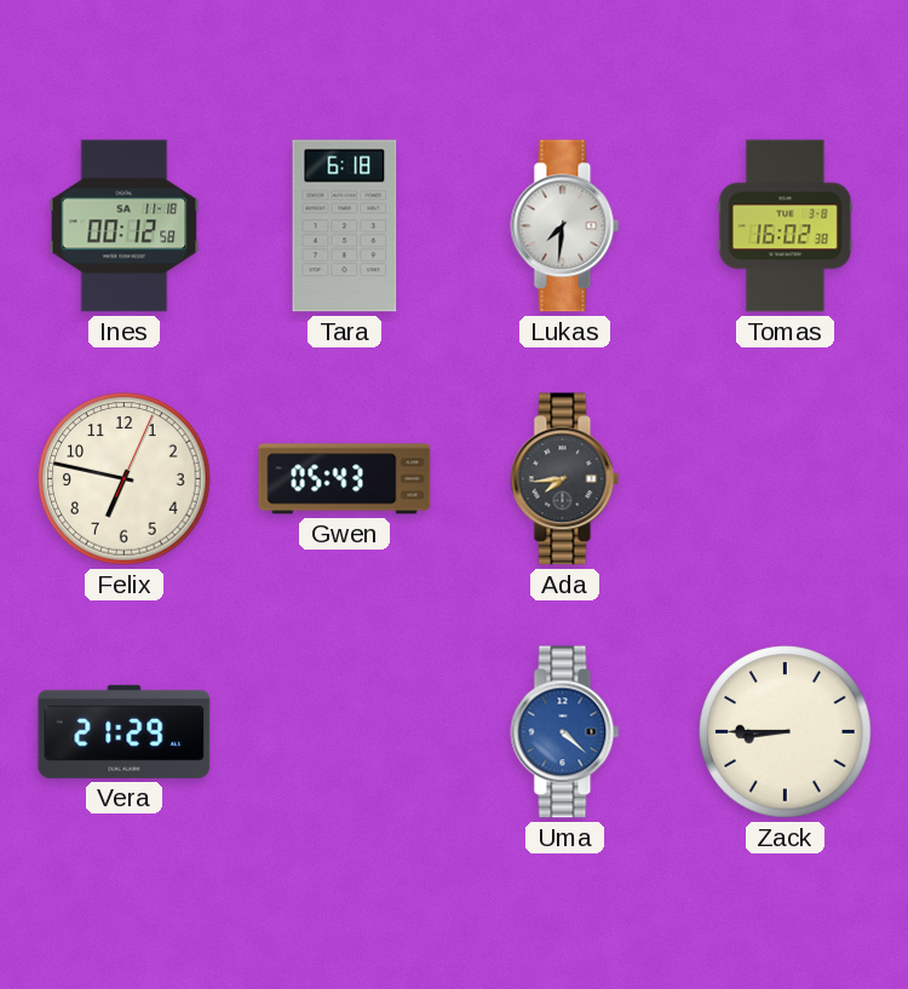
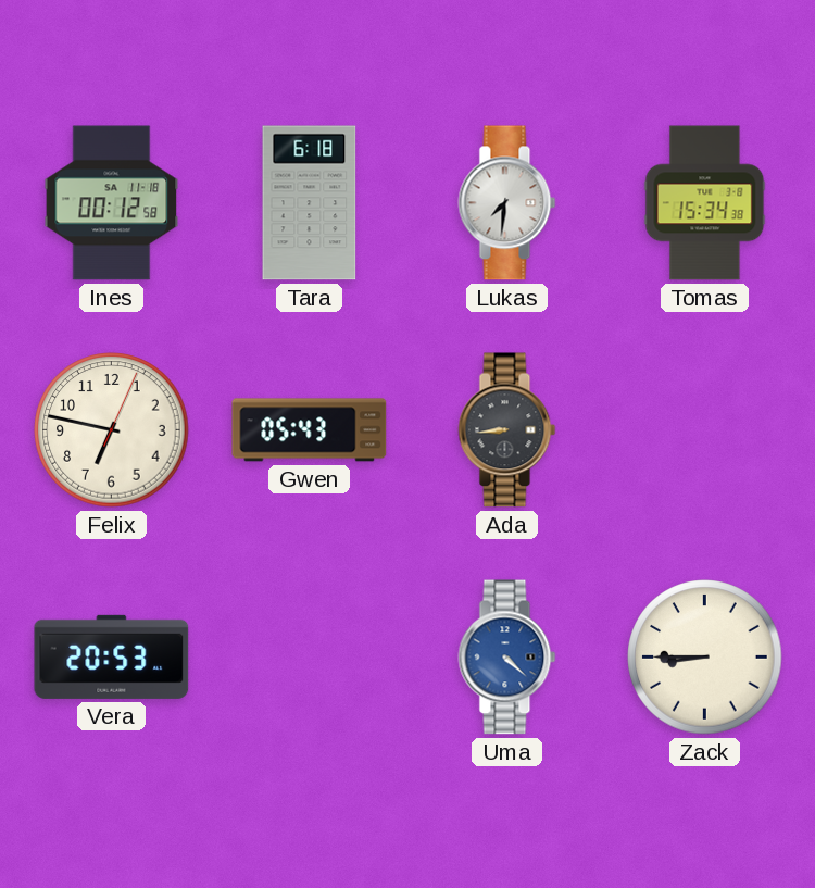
Tomas: 16:02 -> 15:34 (705, 203)
Ada: 7:44 -> 8:44 (507, 430)
Vera: 21:29 -> 20:53 (112, 656)
